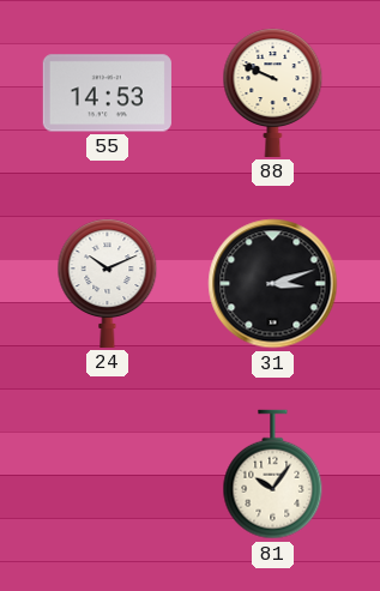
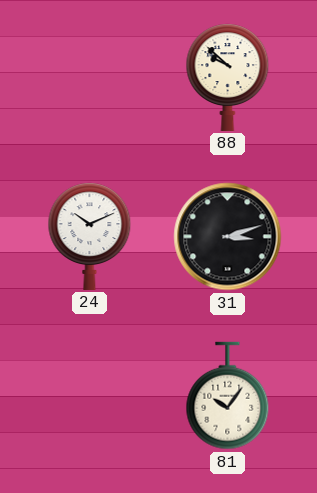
55: 14:53 -> none (107, 94)
88: 9:49 -> 9:52 (228, 77)
